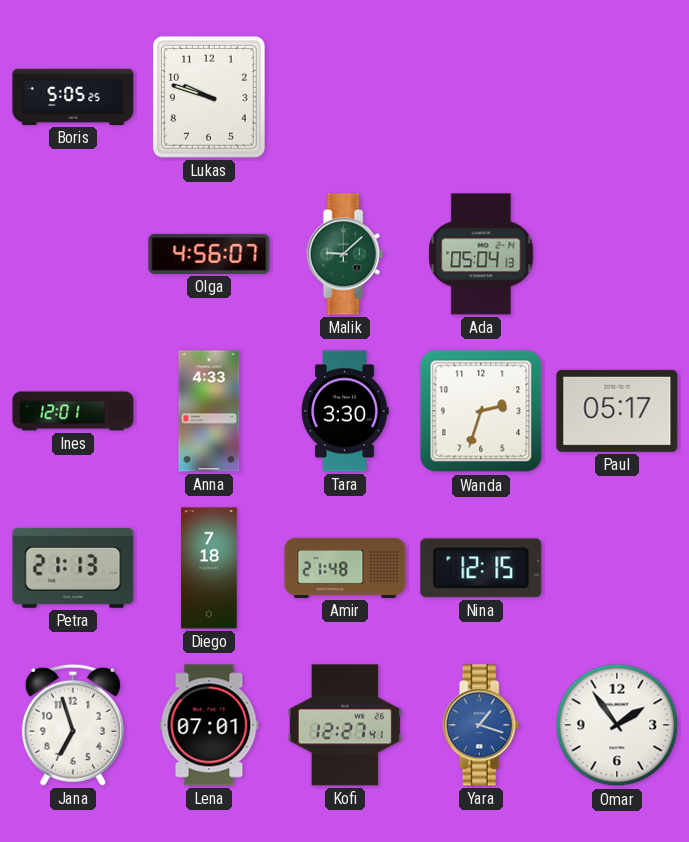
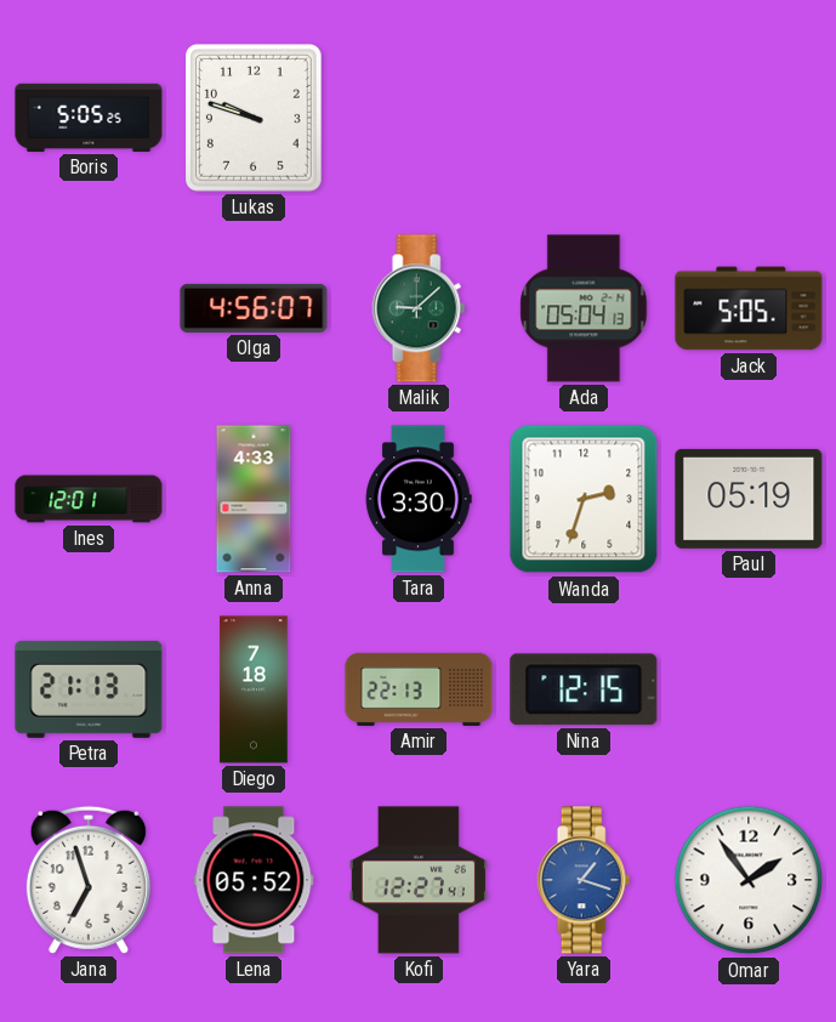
Jack: none -> 5:05 (749, 308)
Paul: 05:17 -> 05:19 (749, 499)
Amir: 21:48 -> 22:13 (419, 689)
Lena: 07:01 -> 05:52 (254, 880)
